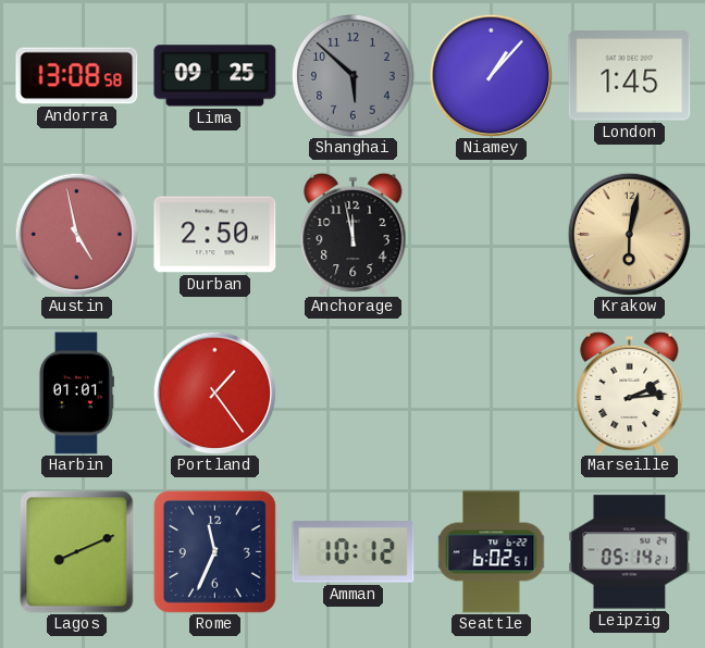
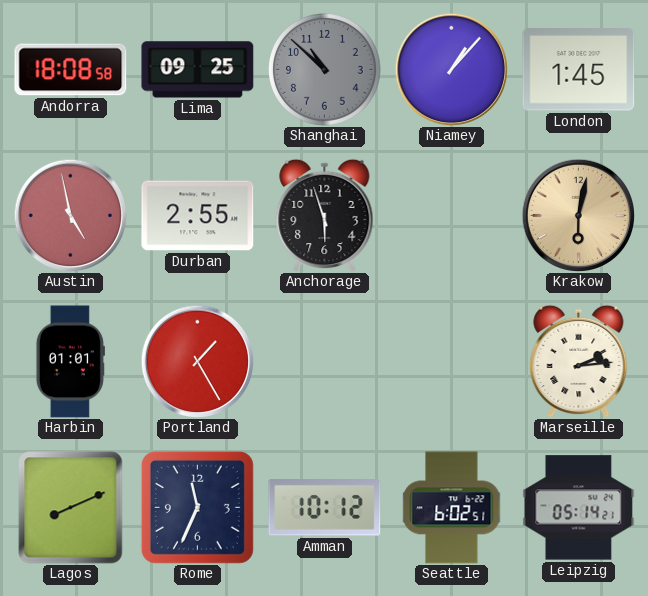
Andorra: 13:08 -> 18:08 (71, 70)
Shanghai: 5:52 -> 10:52 (325, 70)
Durban: 2:50 -> 2:55 (198, 216)
Anchorage: 11:58 -> 5:57 (325, 215)
Portland: 1:24 -> 1:25 (197, 361)
